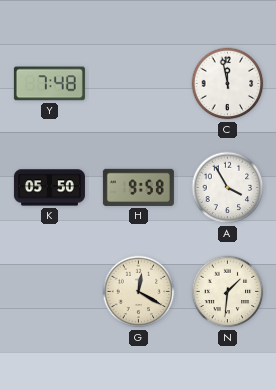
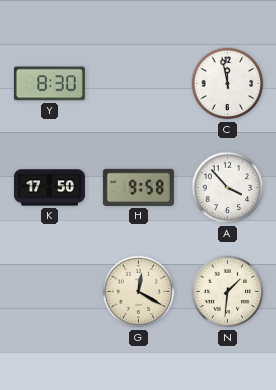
Y: 7:48 -> 8:30 (49, 84)
K: 05:50 -> 17:50 (49, 188)
A: 3:55 -> 3:53 (228, 188)
